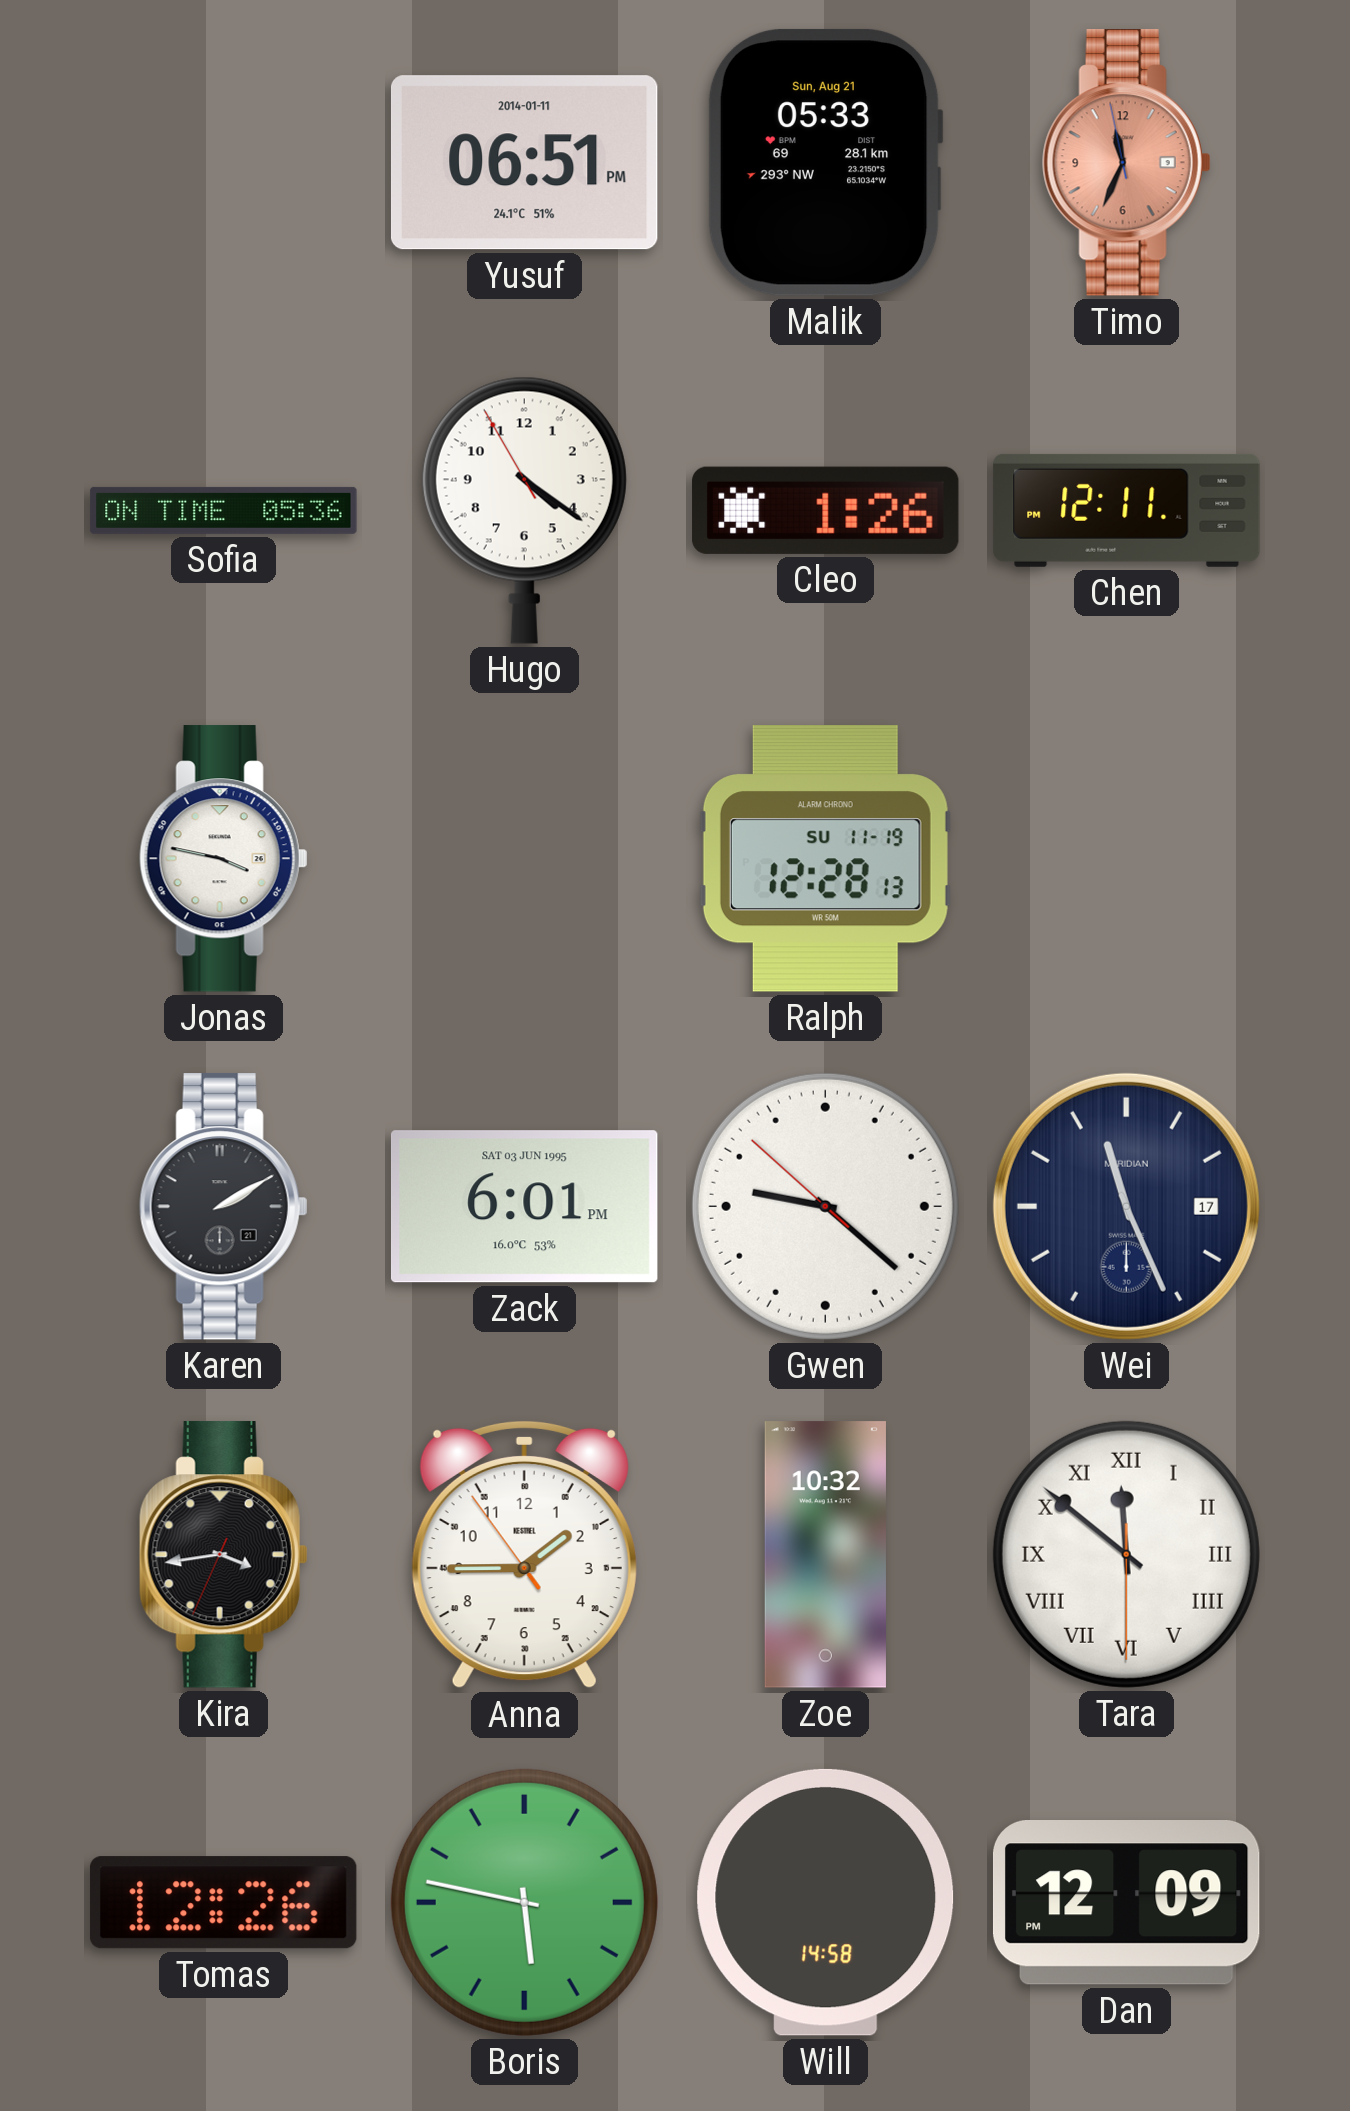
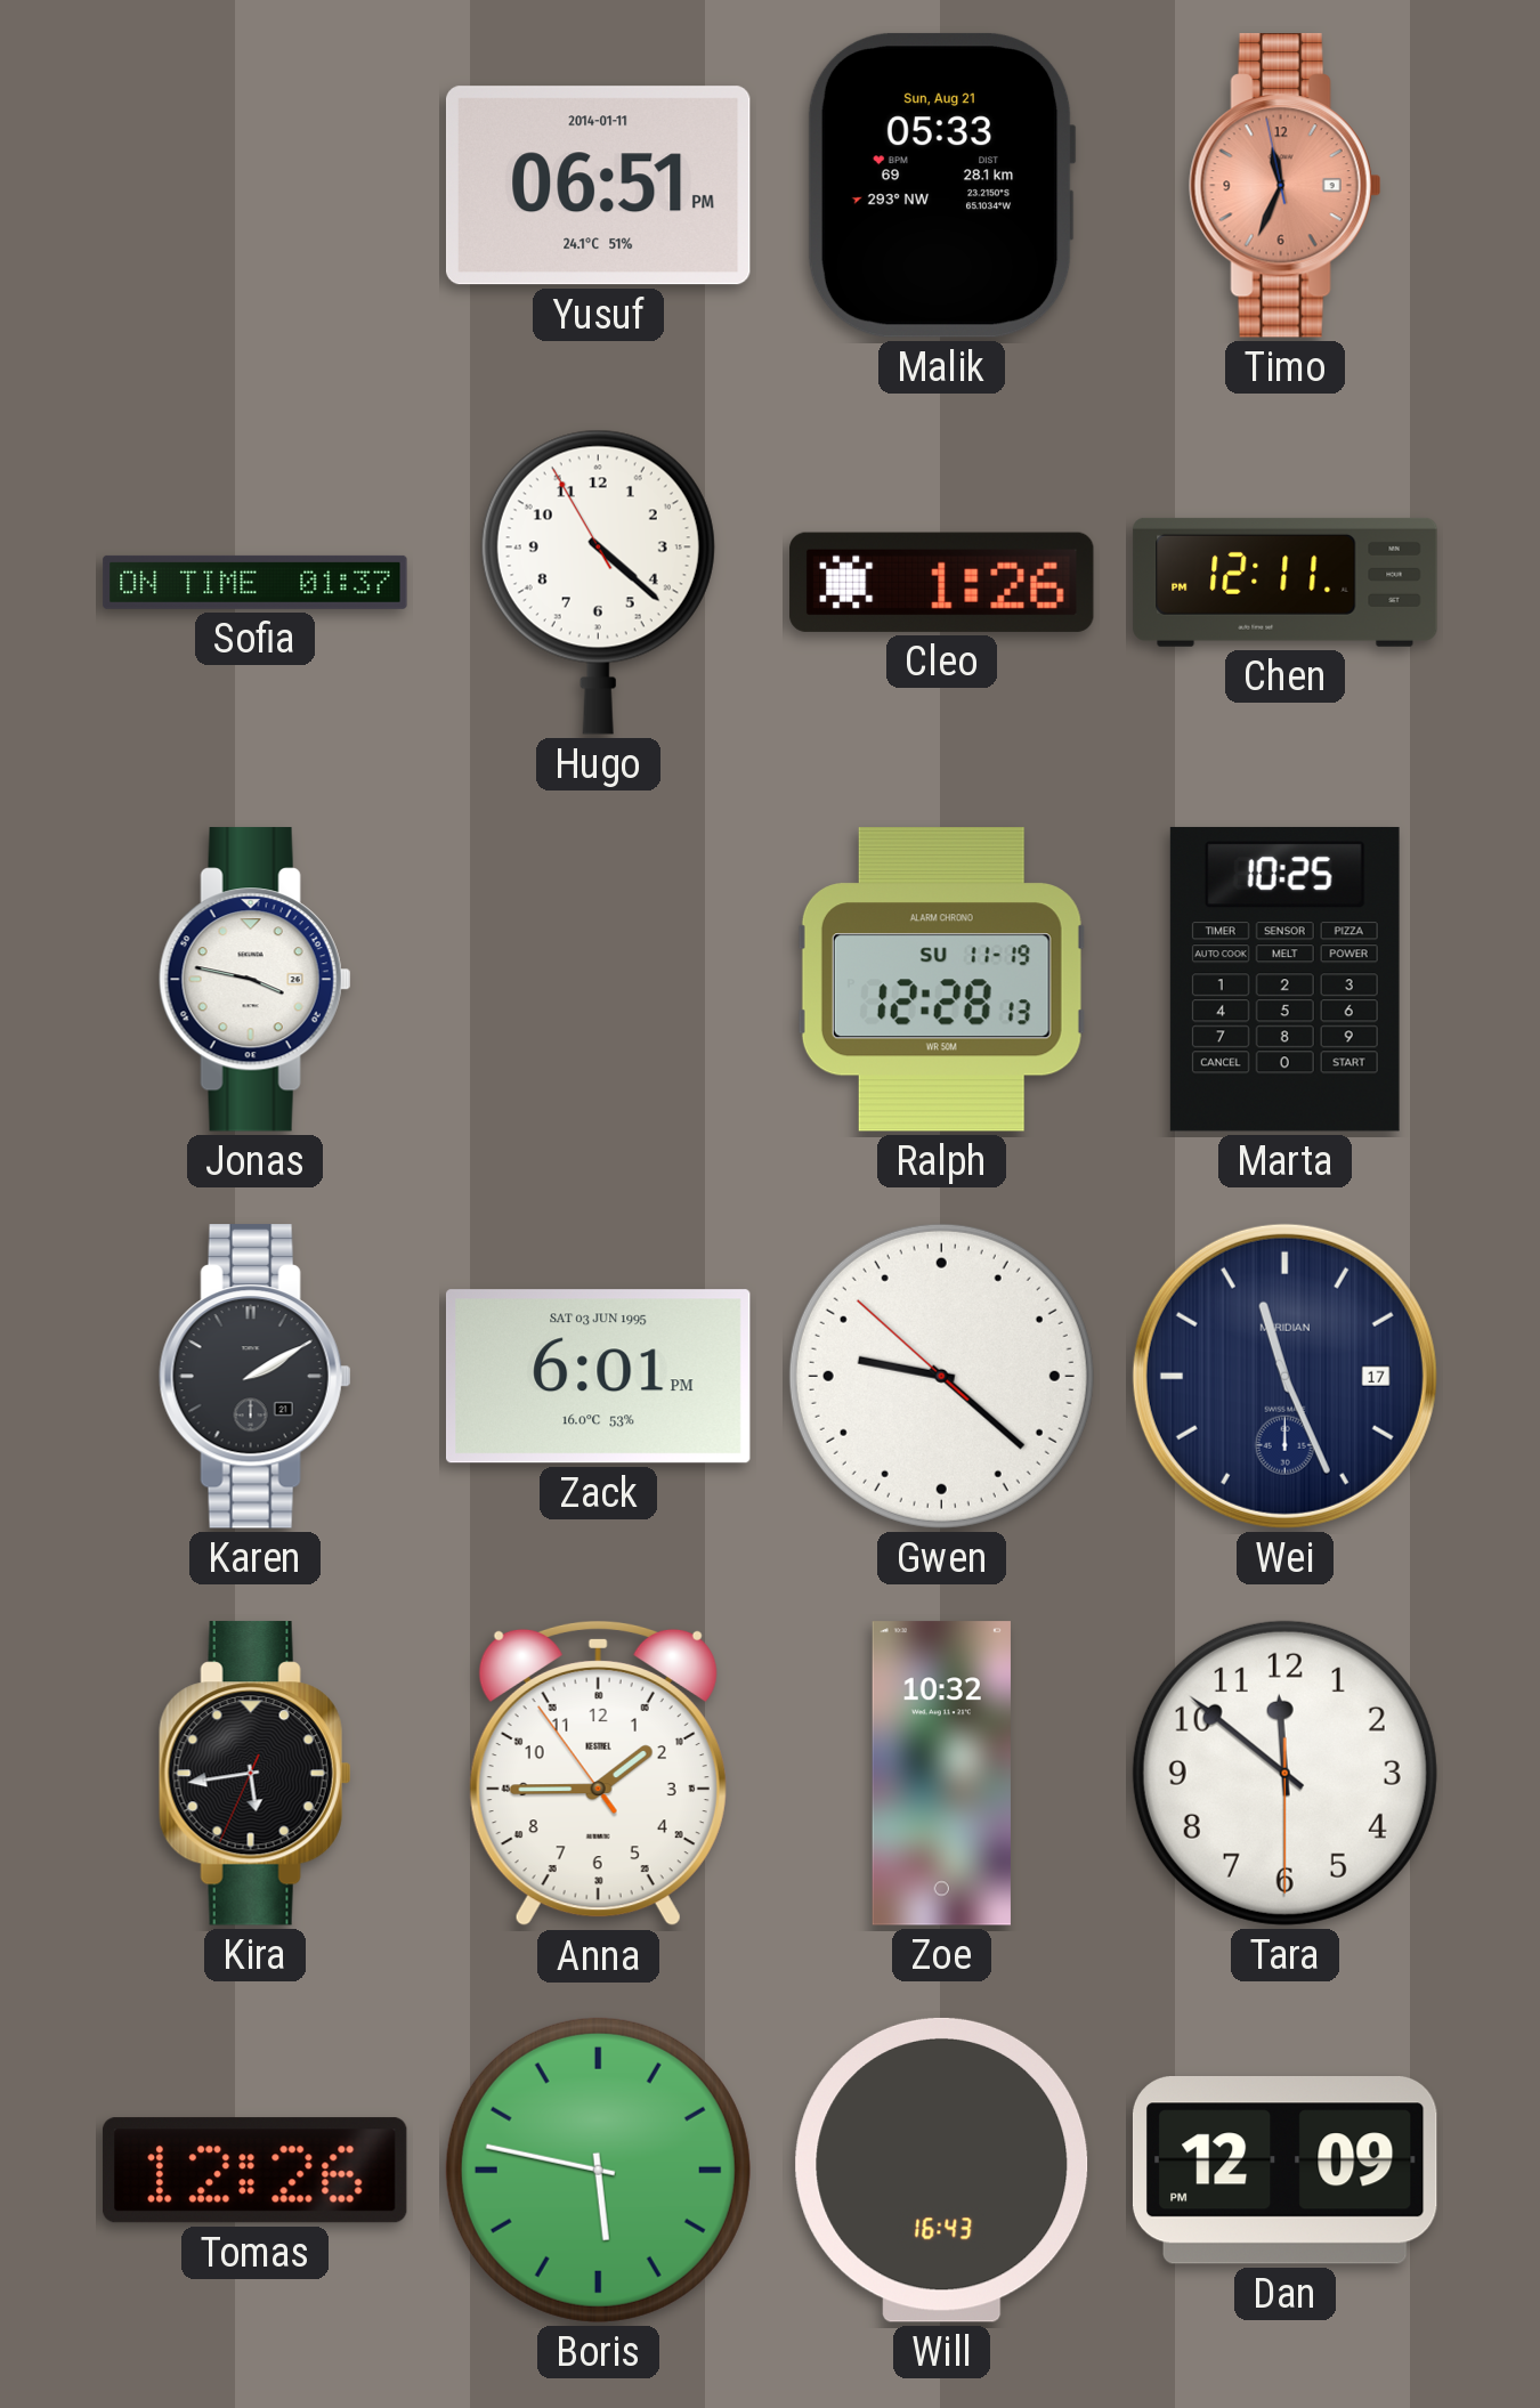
Sofia: 05:36 -> 01:37 (256, 582)
Hugo: 4:20 -> 4:21 (598, 582)
Marta: none -> 10:25 (1284, 979)
Kira: 3:43 -> 5:43 (254, 1774)
Tara numerals: Roman -> Arabic (1284, 1773)
Will: 14:58 -> 16:43 (942, 2170)
